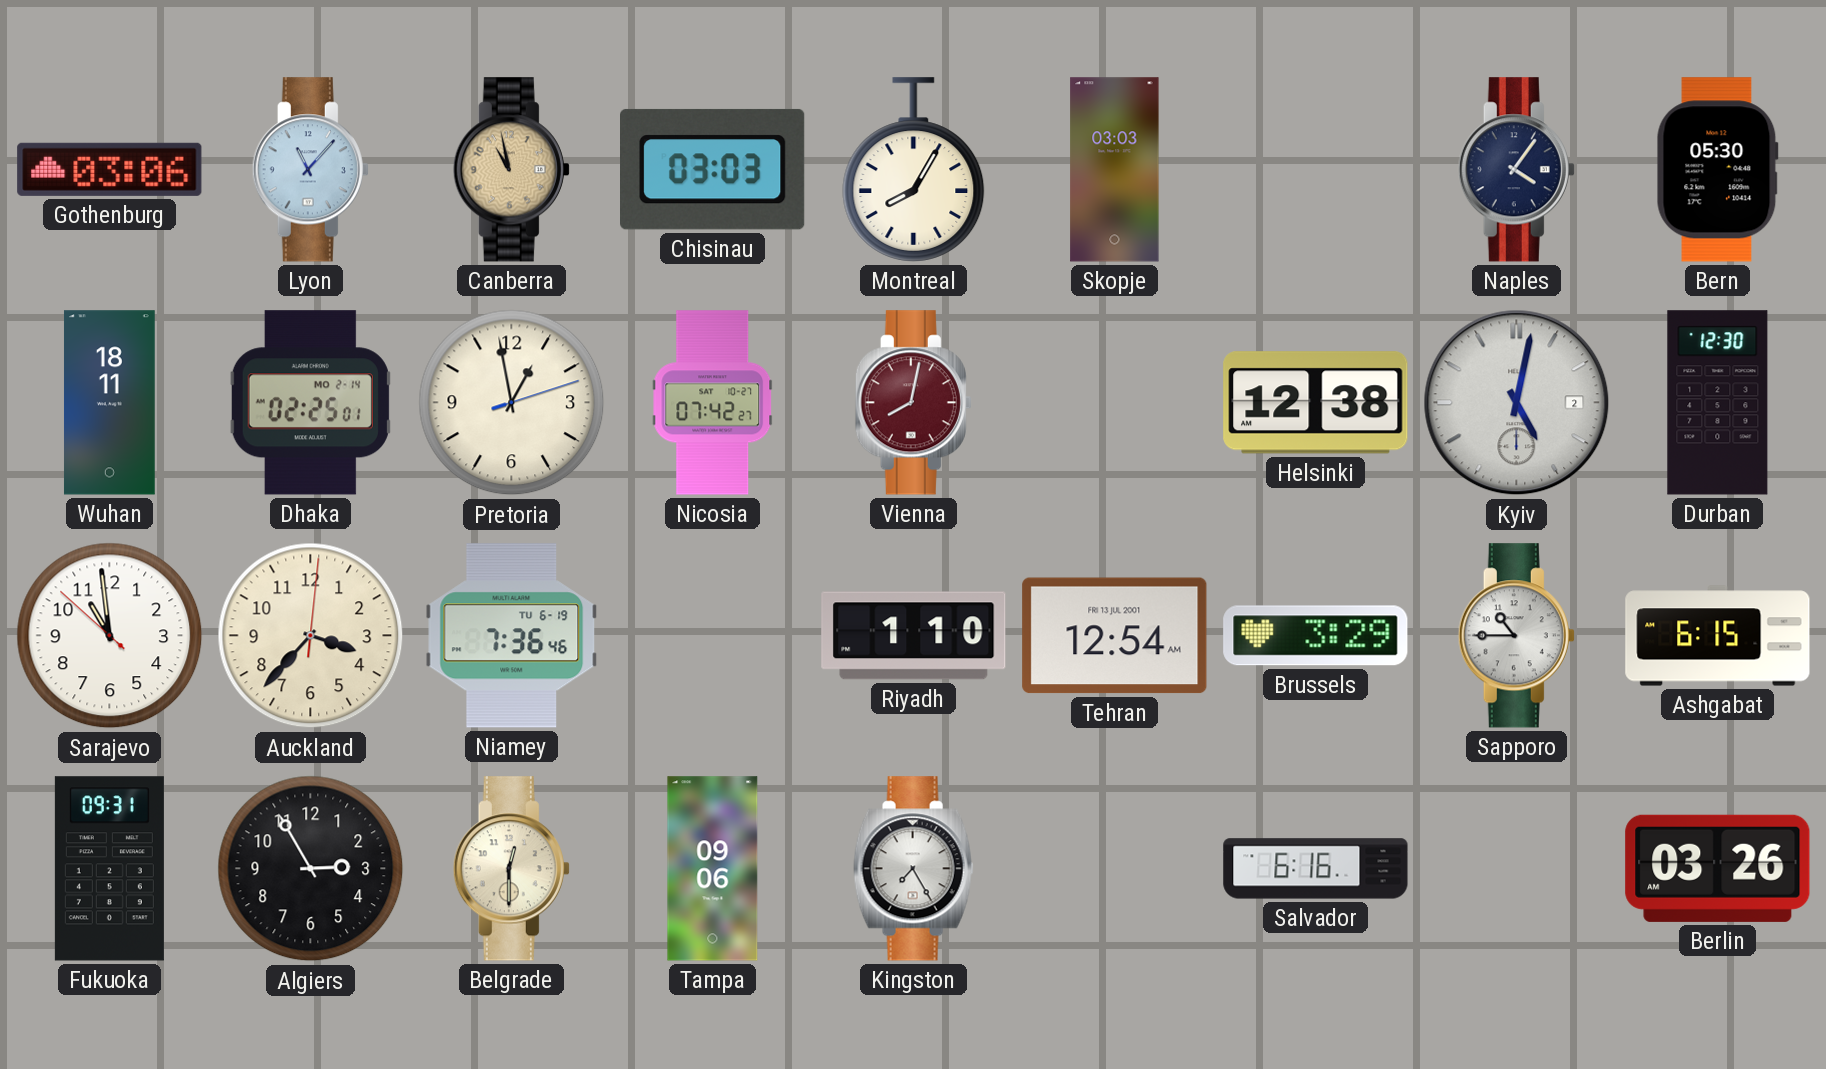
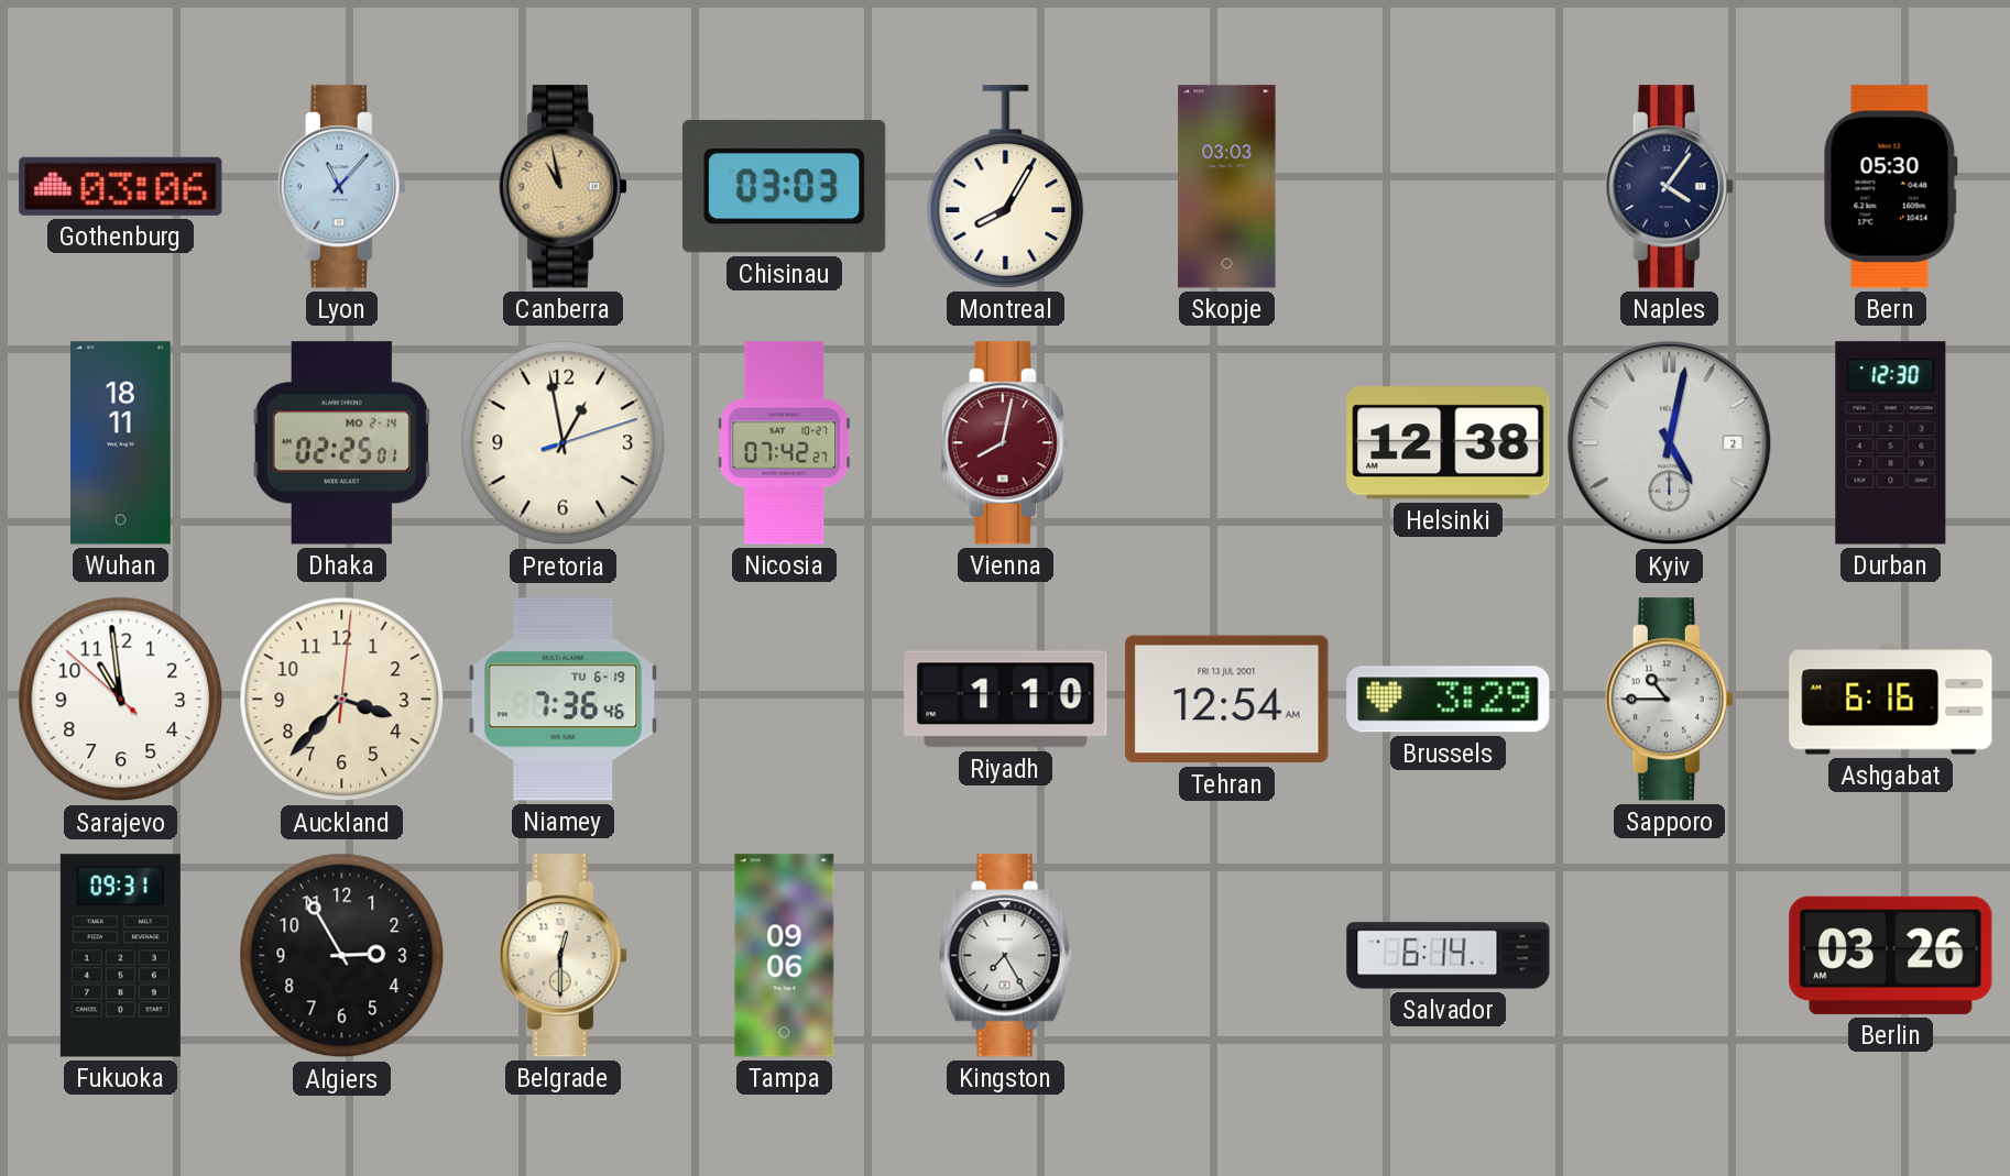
Ashgabat: 6:15 -> 6:16 (1891, 700)
Salvador: 6:16 -> 6:14 (1449, 956)
